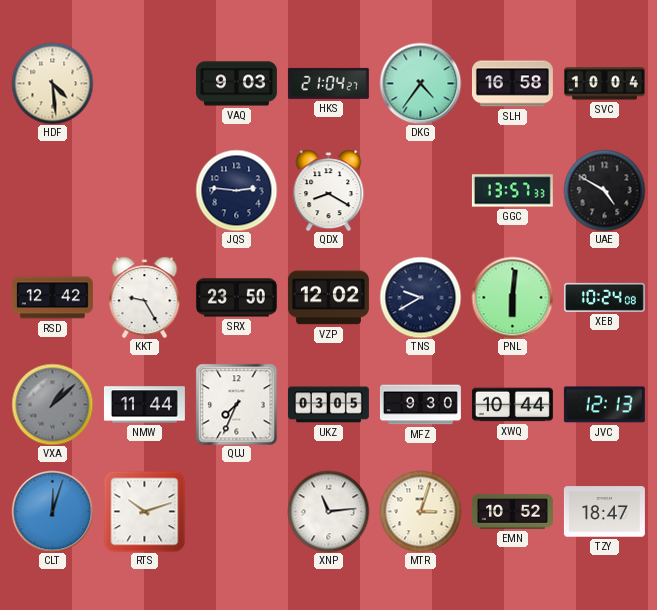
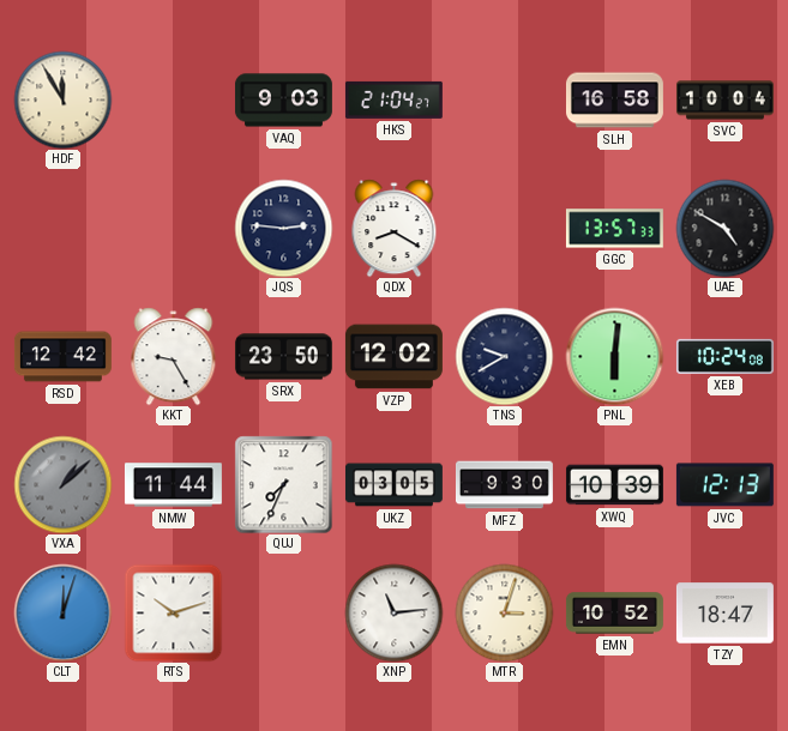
HDF: 4:29 -> 11:55 (62, 99)
DKG: 4:36 -> none (420, 83)
XWQ: 10:44 -> 10:39 (614, 485)
